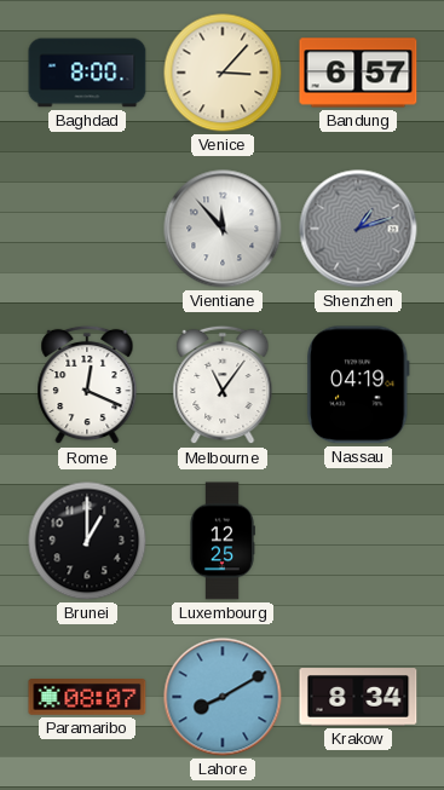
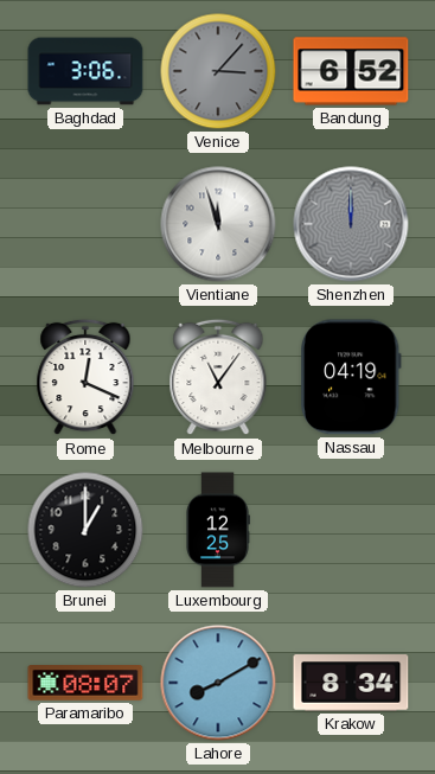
Baghdad: 8:00 -> 3:06 (85, 71)
Venice dial: cream -> grey (218, 71)
Bandung: 6:57 -> 6:52 (351, 71)
Vientiane: 11:53 -> 11:57 (218, 224)
Shenzhen: 1:12 -> 12:00 (351, 224)
